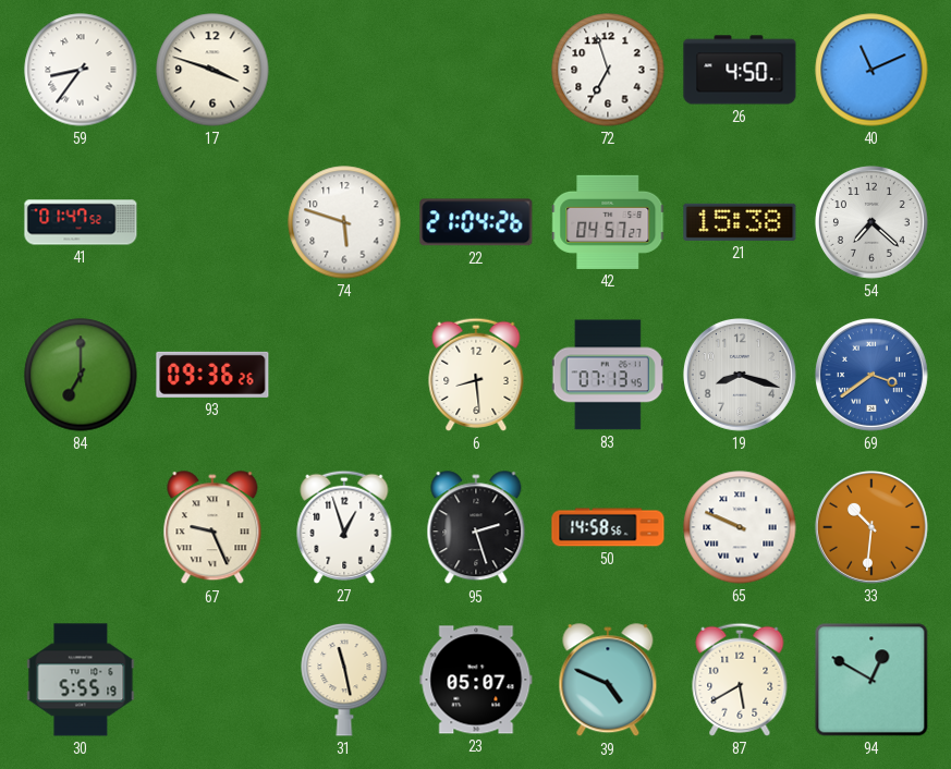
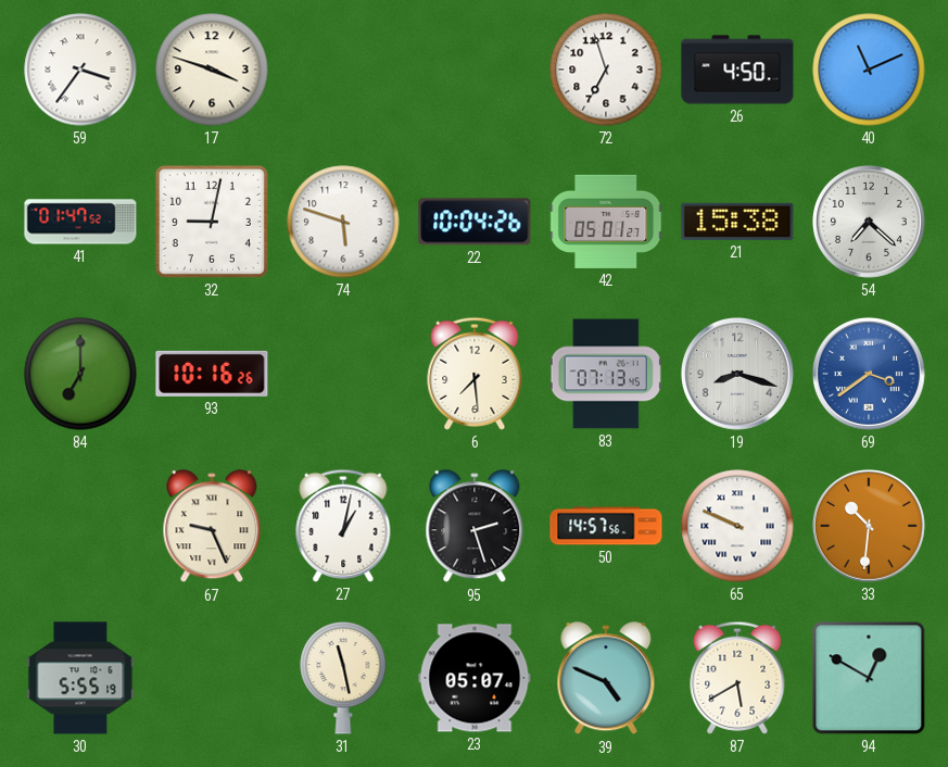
59: 8:36 -> 3:36 (80, 70)
32: none -> 9:02 (212, 222)
22: 21:04 -> 10:04 (475, 222)
42: 04:57 -> 05:01 (607, 222)
93: 09:36 -> 10:16 (212, 374)
6: 8:29 -> 7:29 (475, 374)
27: 12:57 -> 1:02 (343, 526)
50: 14:58 -> 14:57 (606, 526)
